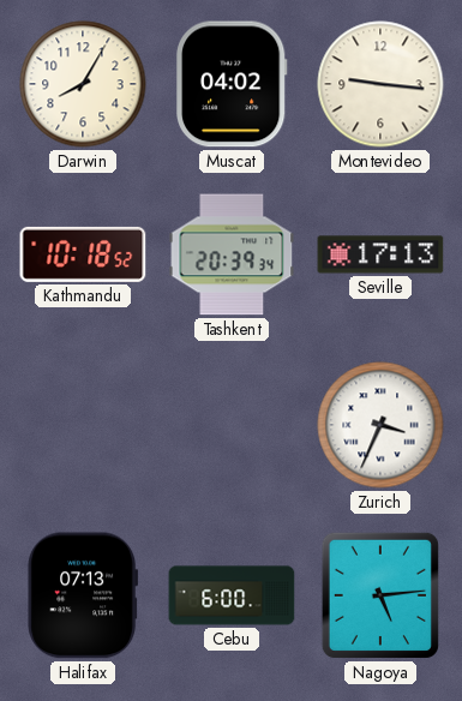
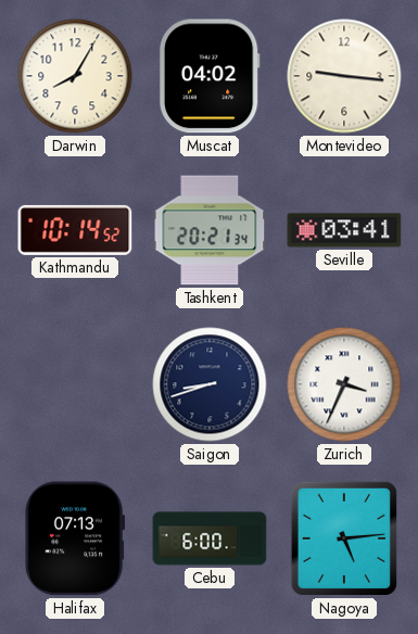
Kathmandu: 10:18 -> 10:14 (75, 230)
Tashkent: 20:39 -> 20:21 (210, 230)
Seville: 17:13 -> 03:41 (344, 230)
Saigon: none -> 8:42 (210, 384)
